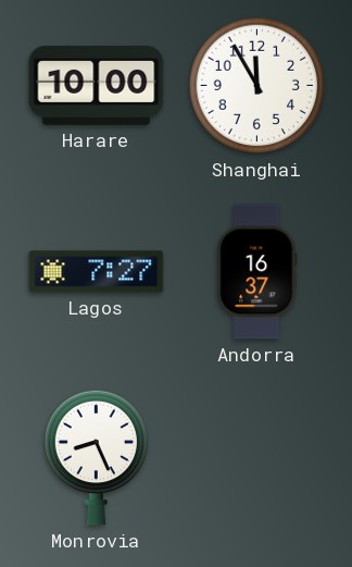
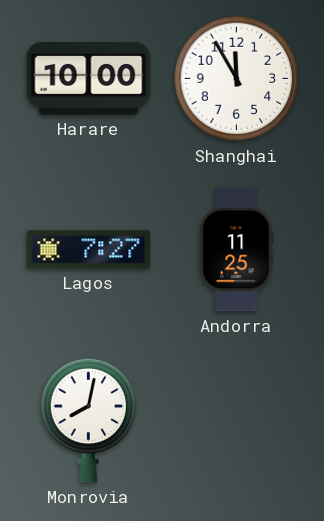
Andorra: 16:37 -> 11:25 (237, 250)
Monrovia: 8:26 -> 8:02 (88, 420)
